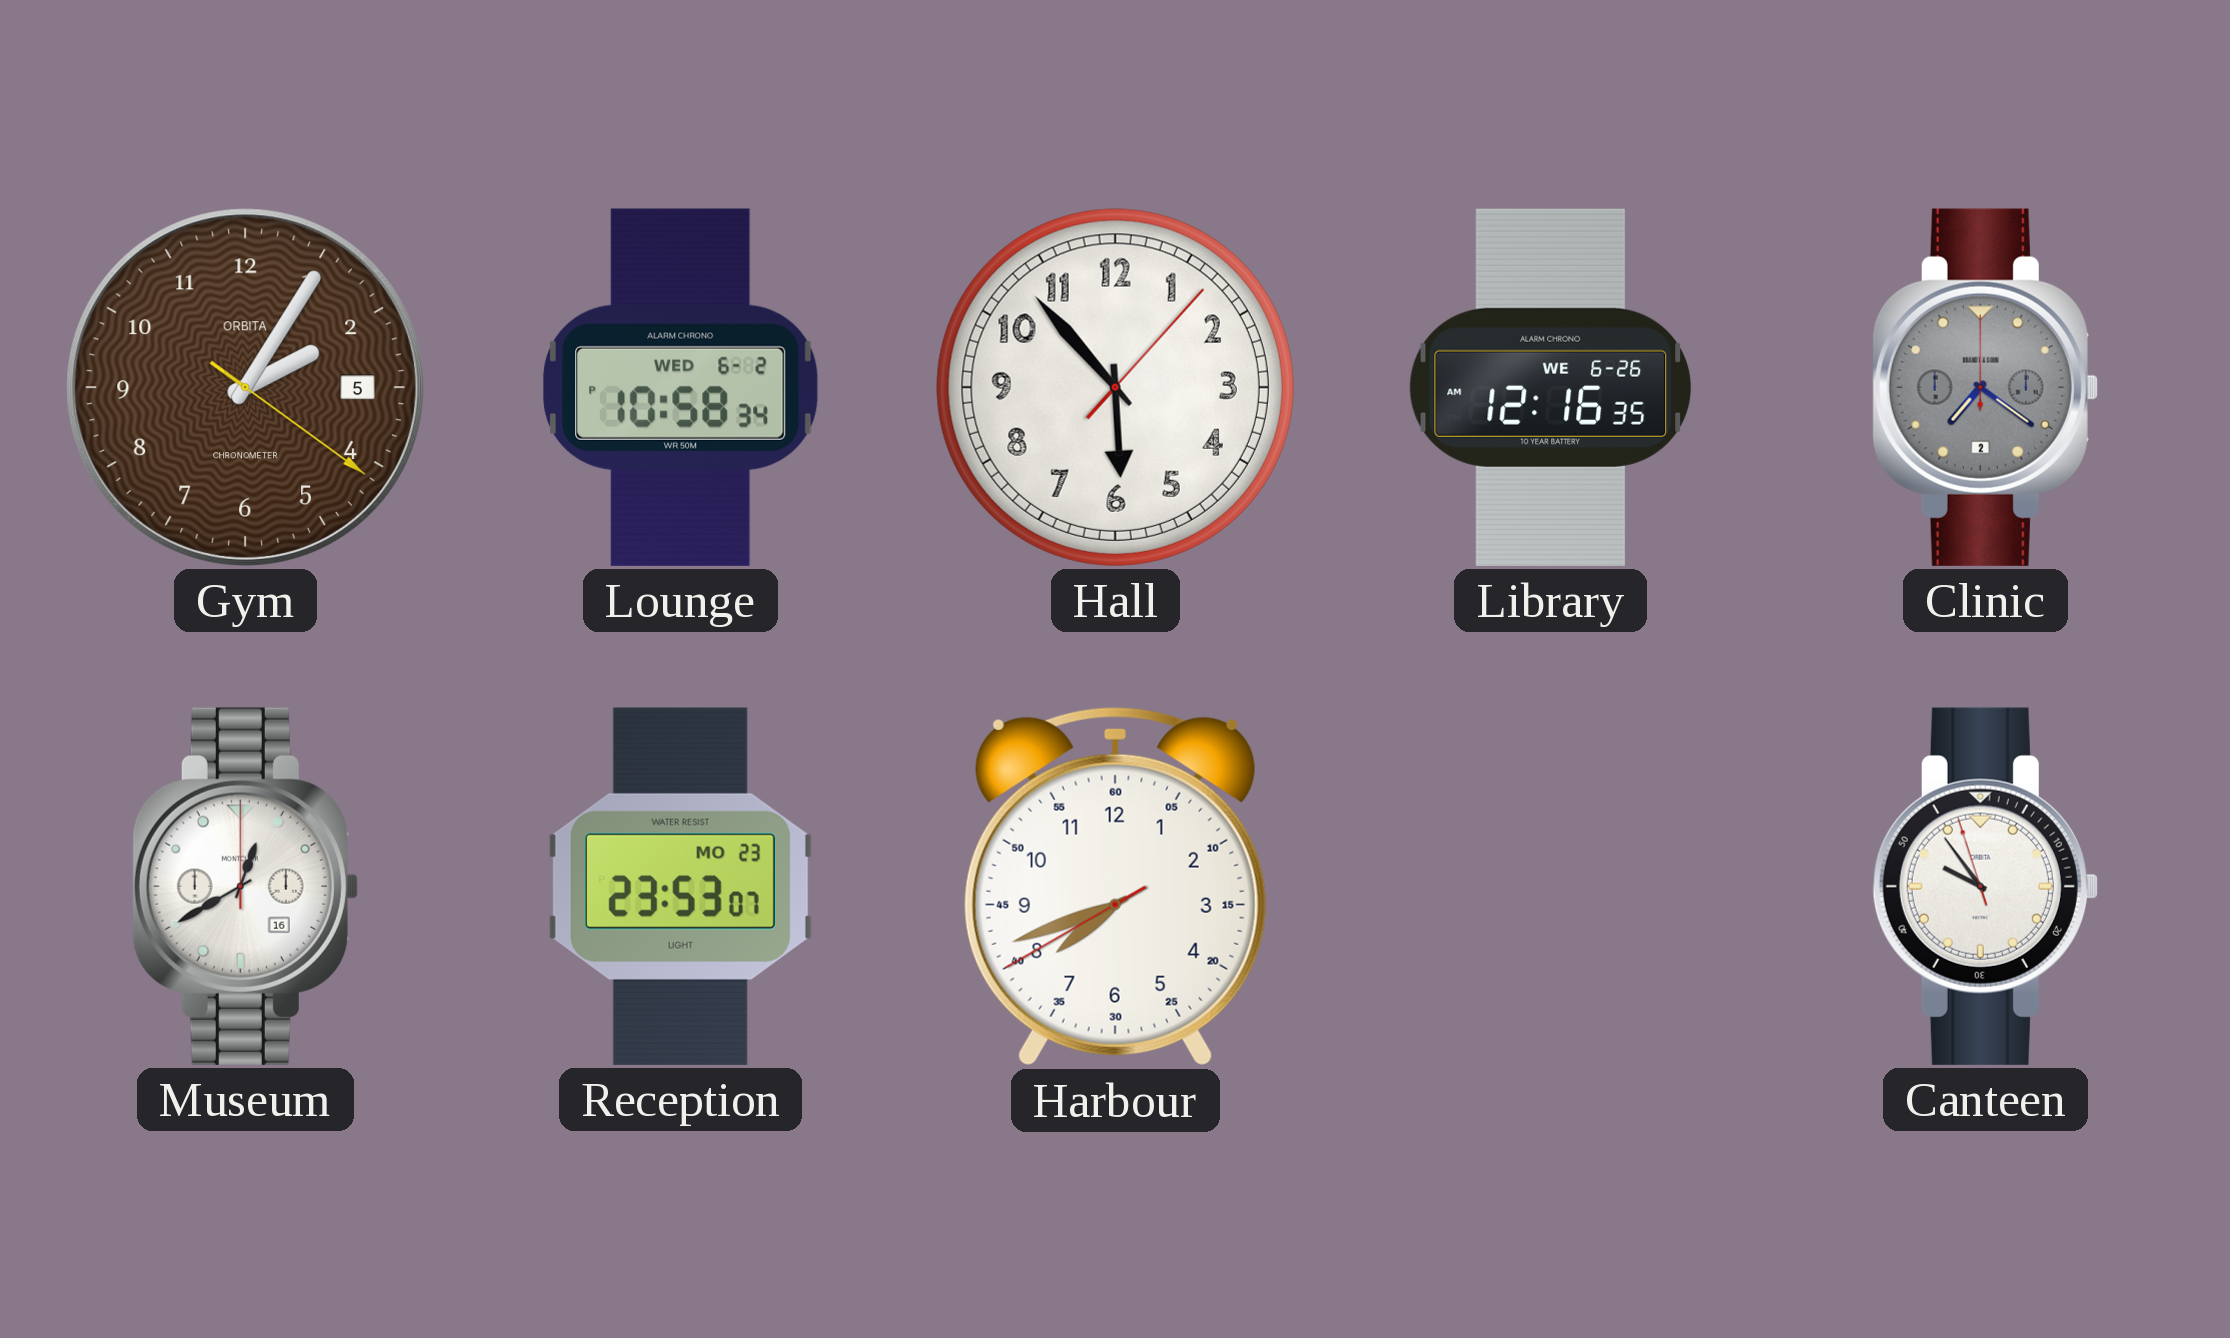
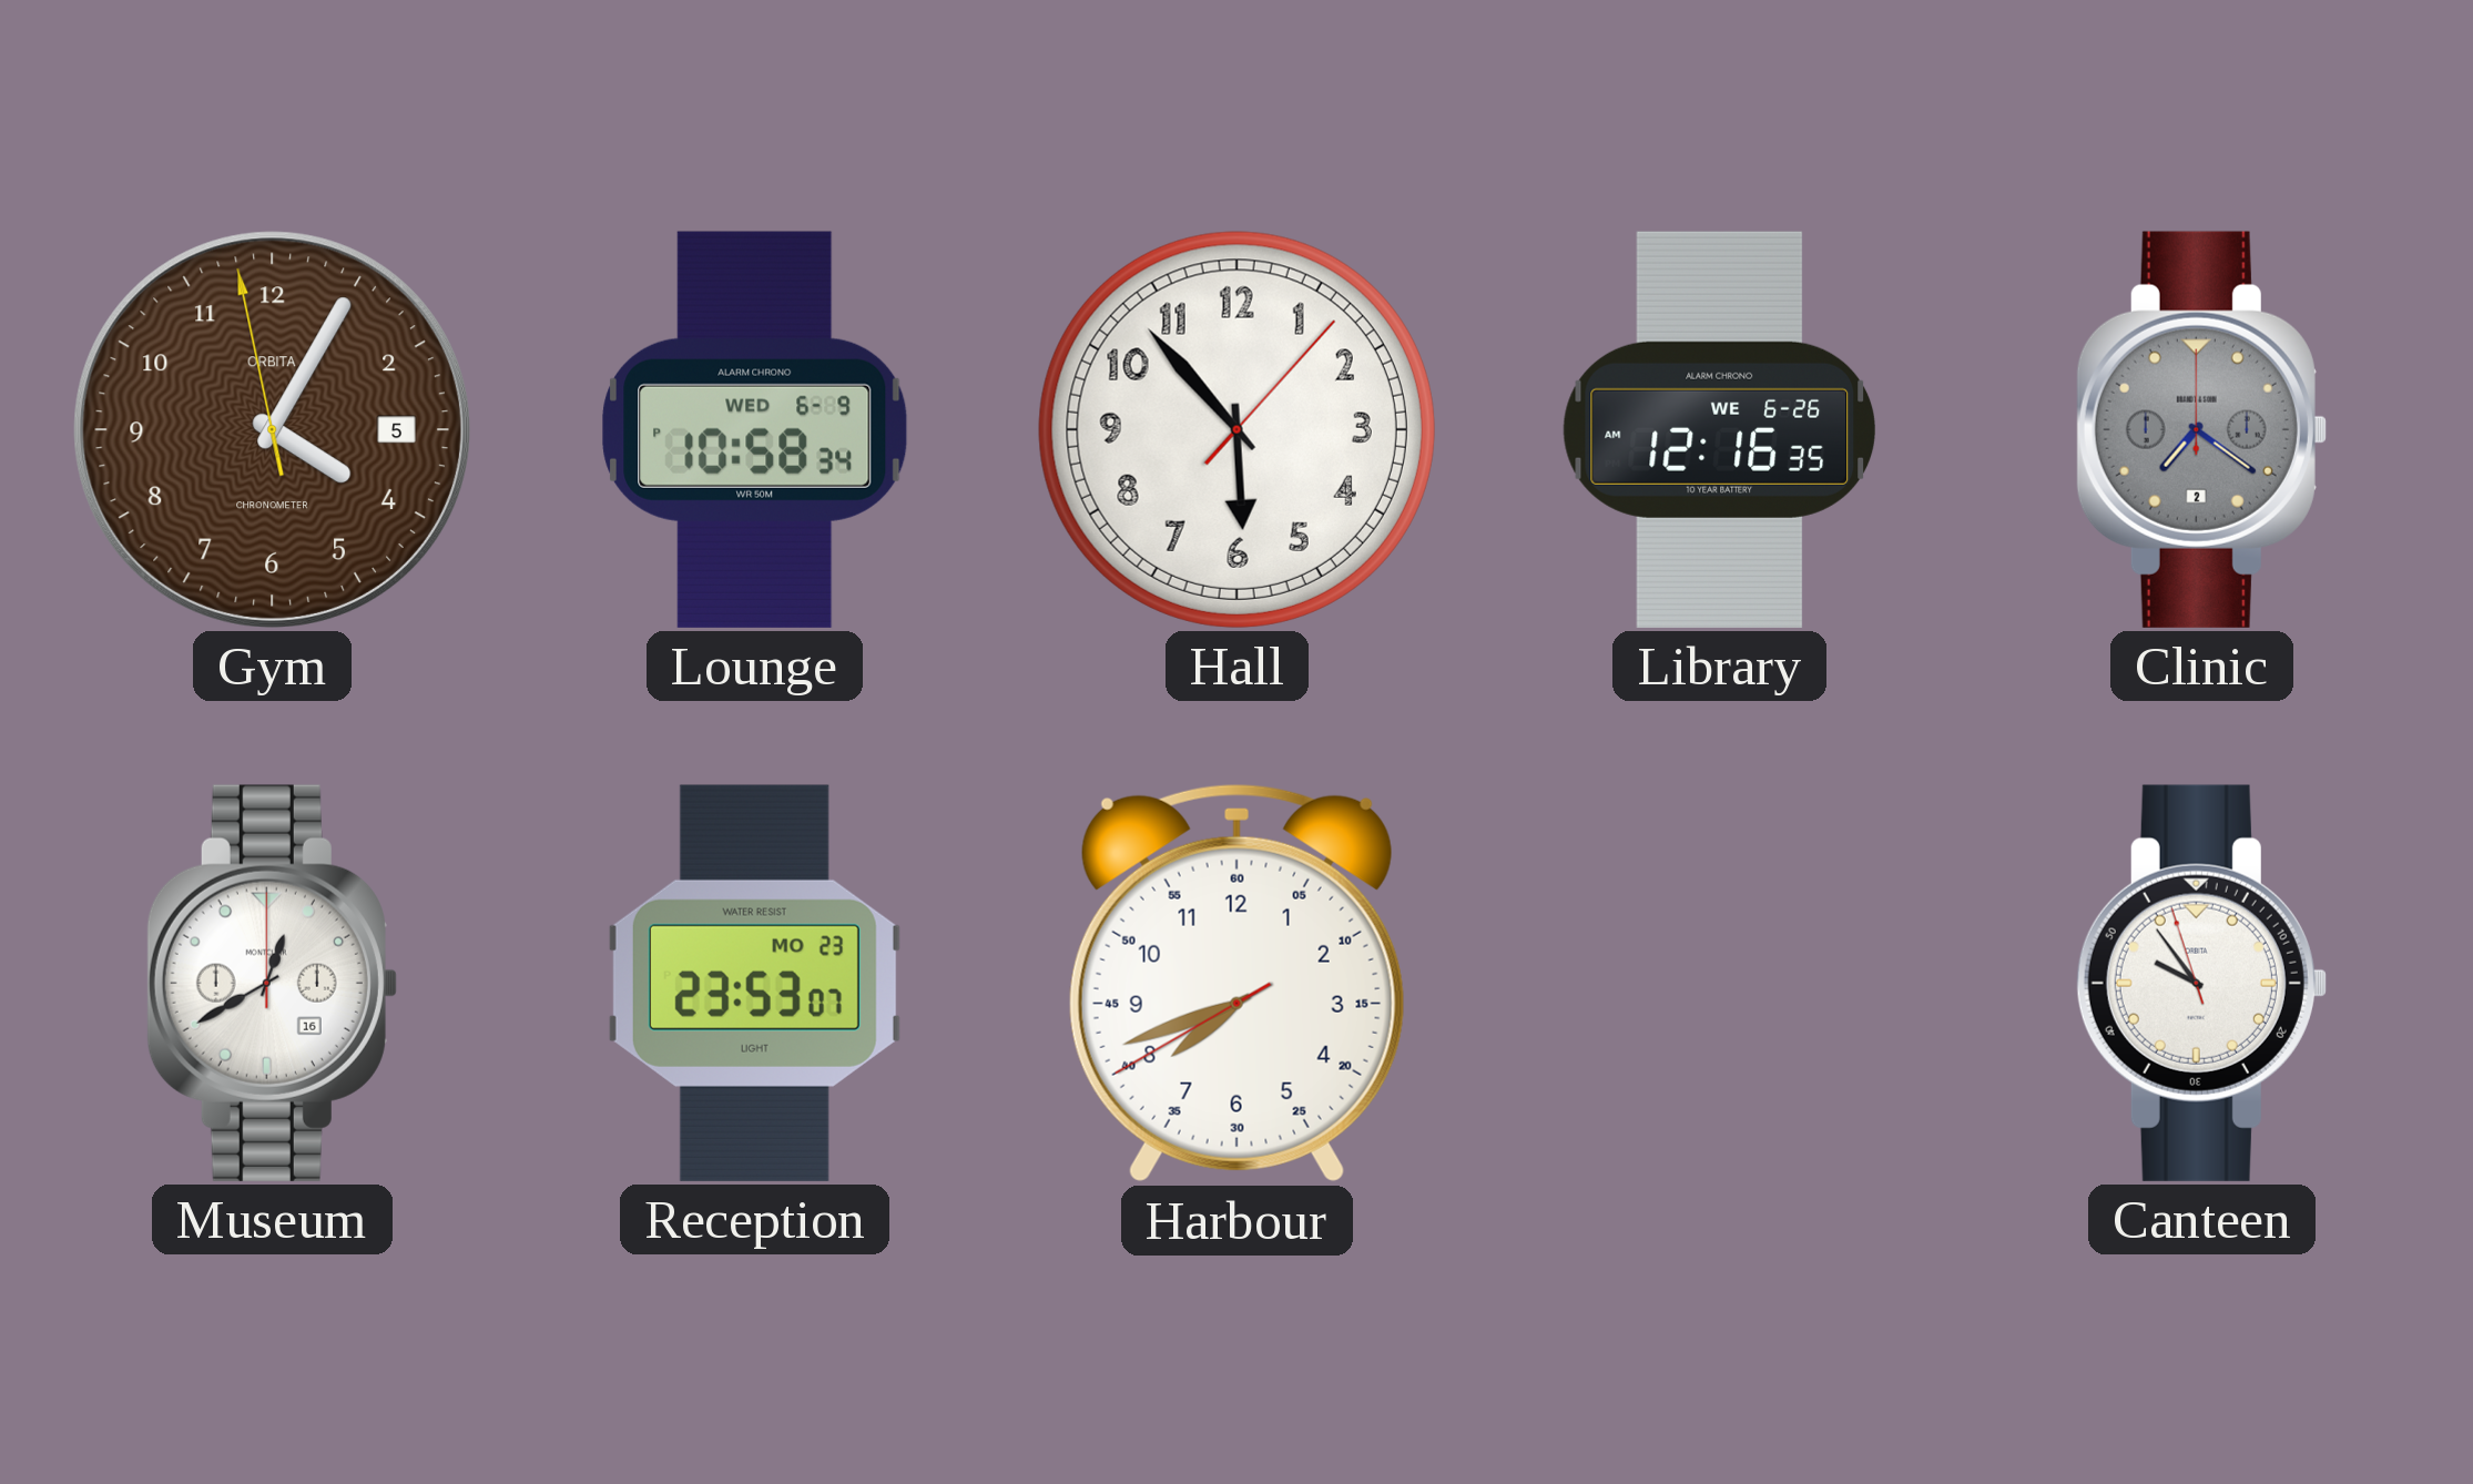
Gym: 2:05 -> 4:04 (272, 429)
Lounge date: WED 6-2 -> WED 6-9 (755, 429)
